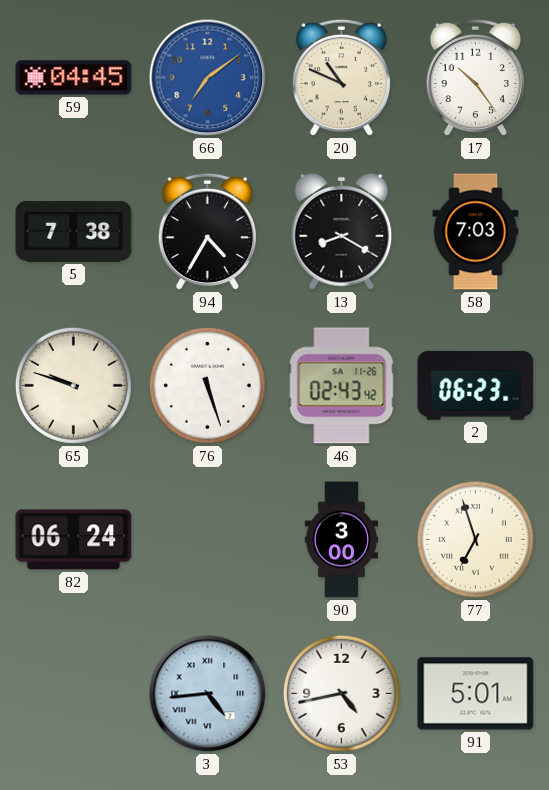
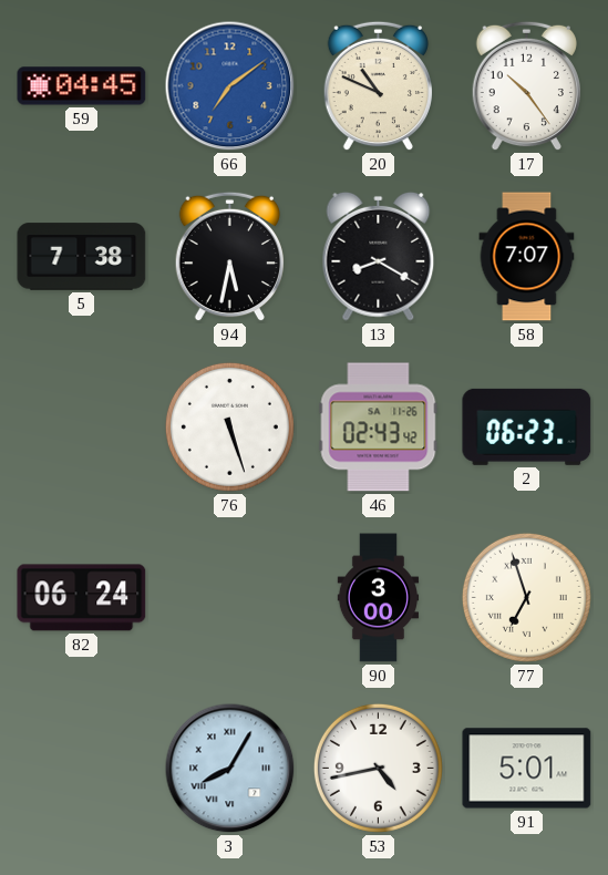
94: 4:35 -> 5:32 (229, 257)
58: 7:03 -> 7:07 (527, 257)
65: 9:48 -> none (73, 385)
3: 4:44 -> 8:05 (230, 769)
